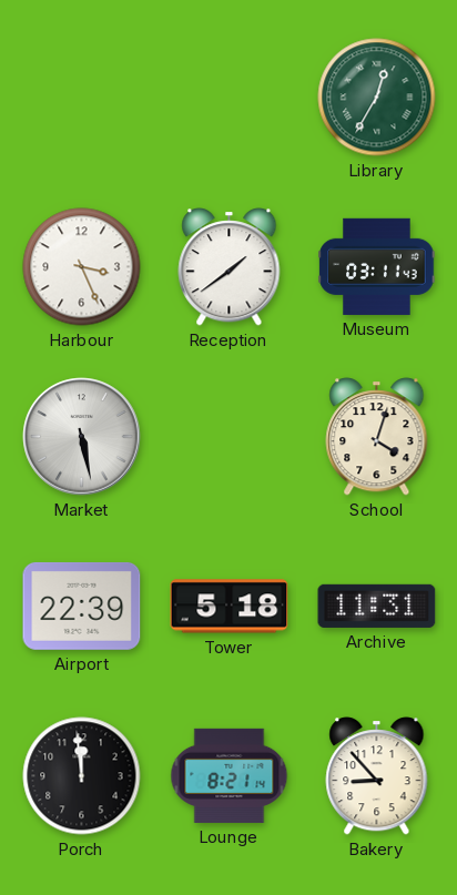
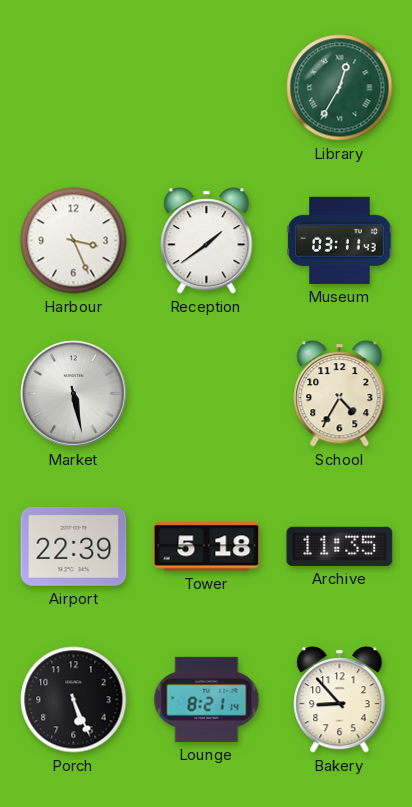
School: 4:03 -> 4:35 (340, 394)
Archive: 11:31 -> 11:35 (340, 546)
Porch: 11:59 -> 5:26 (74, 700)
